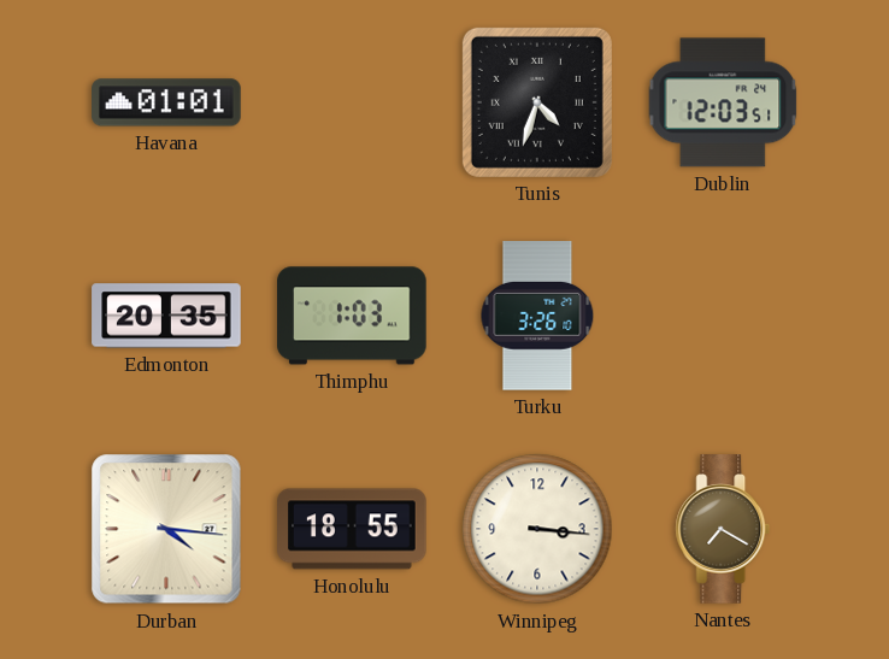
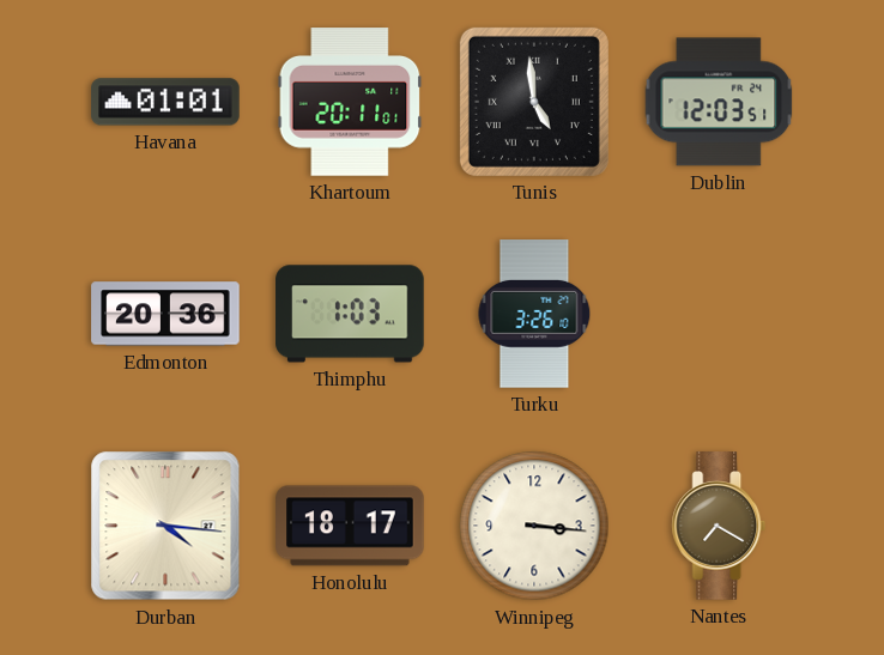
Khartoum: none -> 20:11 (350, 102)
Tunis: 4:33 -> 4:59 (534, 102)
Edmonton: 20:35 -> 20:36 (165, 314)
Honolulu: 18:55 -> 18:17 (350, 526)
